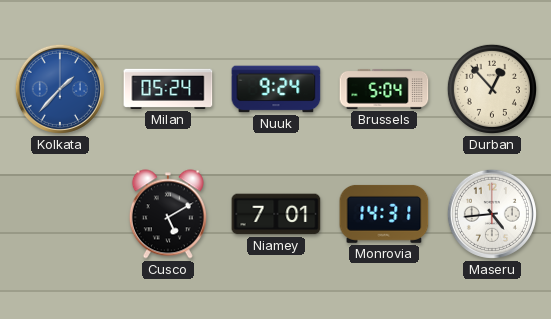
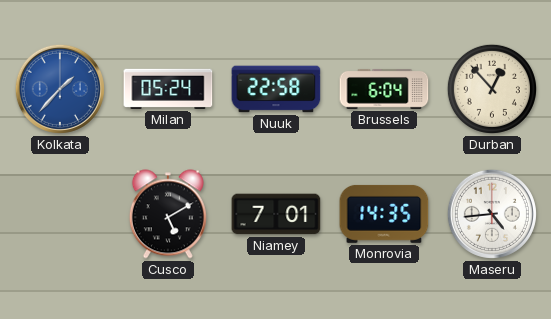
Nuuk: 9:24 -> 22:58 (276, 89)
Brussels: 5:04 -> 6:04 (384, 89)
Monrovia: 14:31 -> 14:35 (384, 214)
